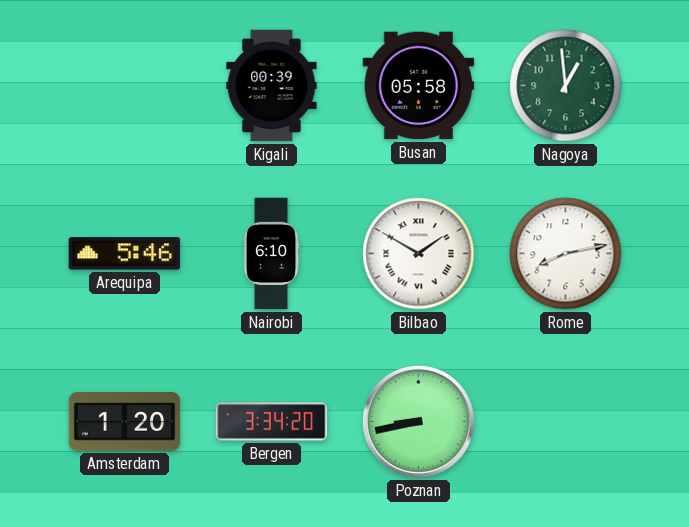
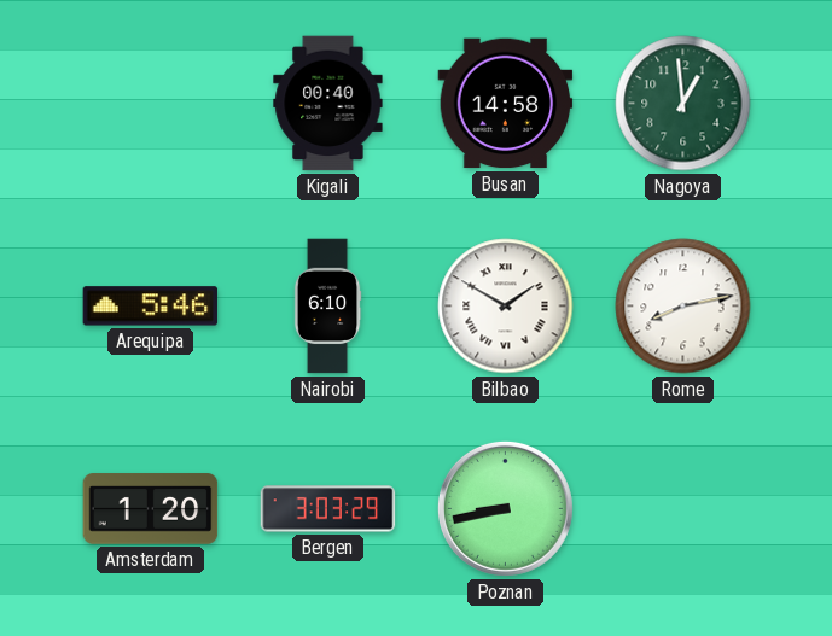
Kigali: 00:39 -> 00:40 (328, 104)
Busan: 05:58 -> 14:58 (506, 104)
Bergen: 3:34 -> 3:03 (328, 509)
